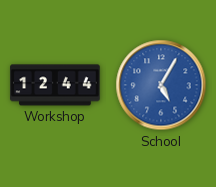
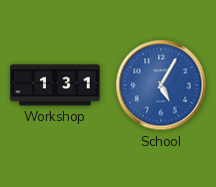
Workshop: 12:44 -> 1:31 (55, 85)
